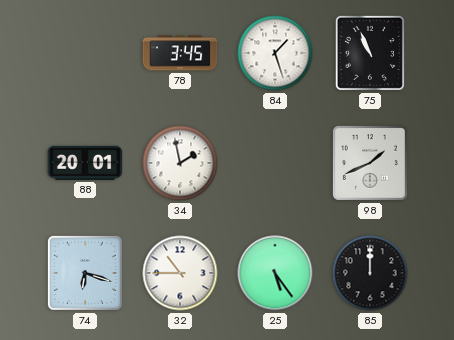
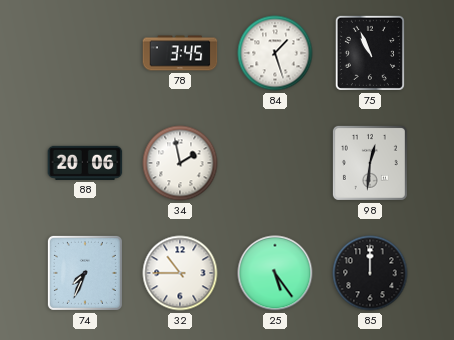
88: 20:01 -> 20:06 (85, 163)
98: 1:41 -> 12:31 (370, 163)
74: 6:18 -> 7:34 (85, 273)
